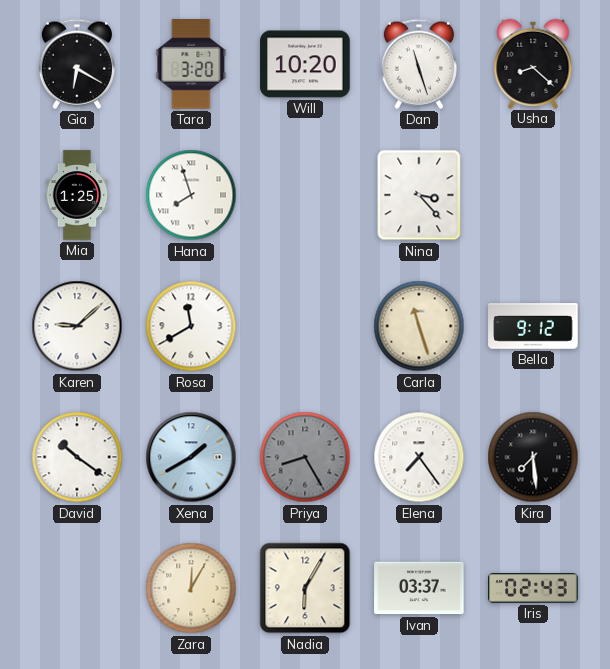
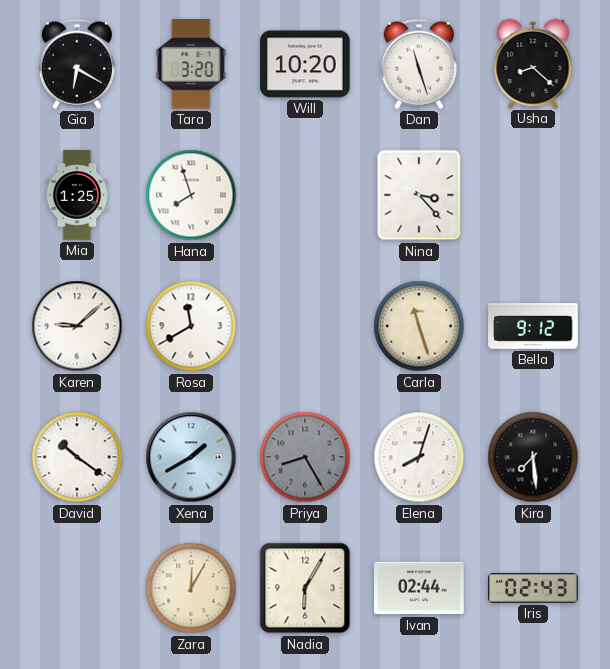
Elena: 7:24 -> 8:03 (419, 457)
Ivan: 03:37 -> 02:44 (419, 588)
